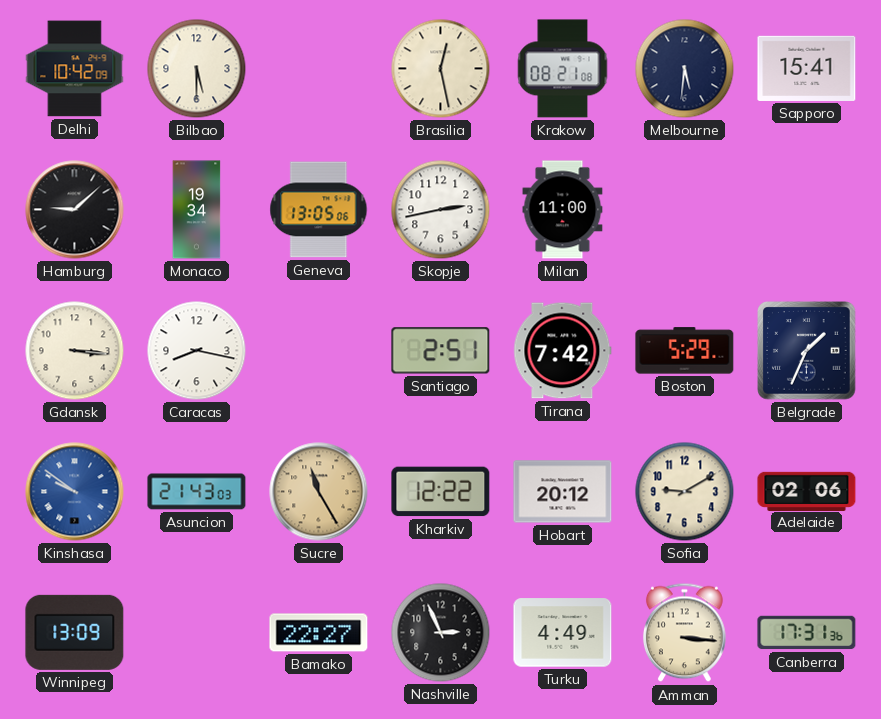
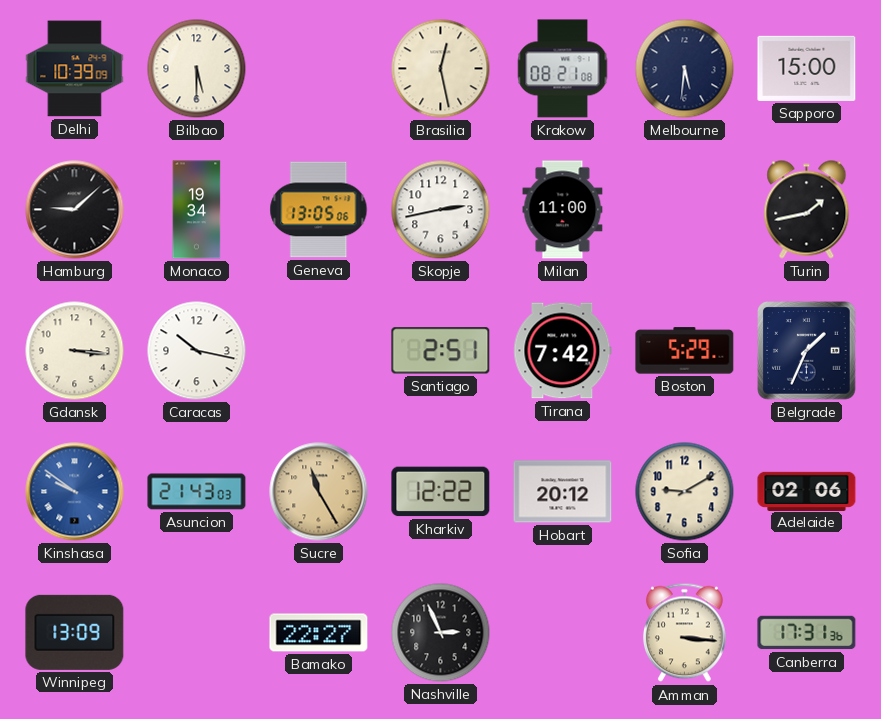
Delhi: 10:42 -> 10:39 (75, 69)
Sapporo: 15:41 -> 15:00 (807, 68)
Turin: none -> 1:43 (807, 210)
Caracas: 8:17 -> 10:17 (197, 351)
Turku: 4:49 -> none (563, 633)
